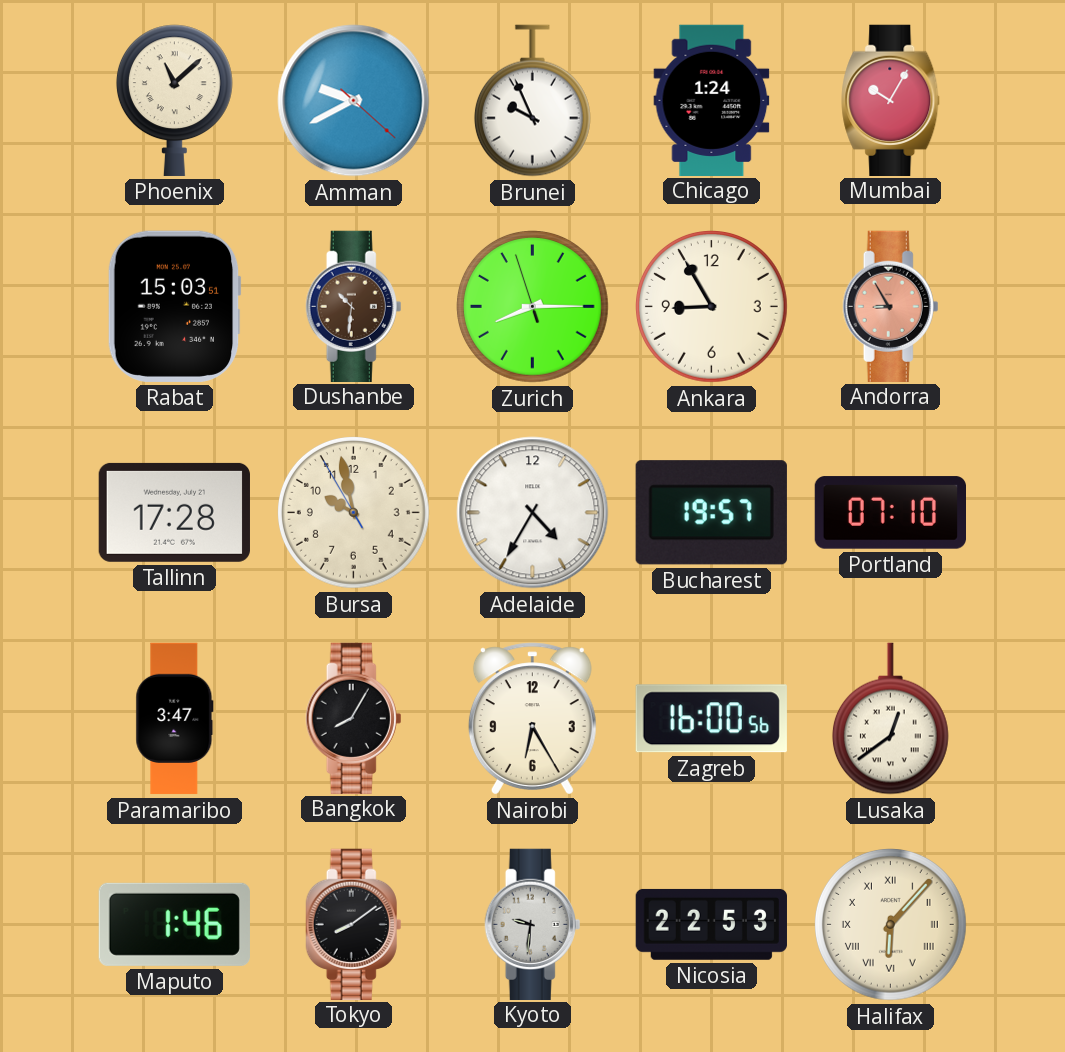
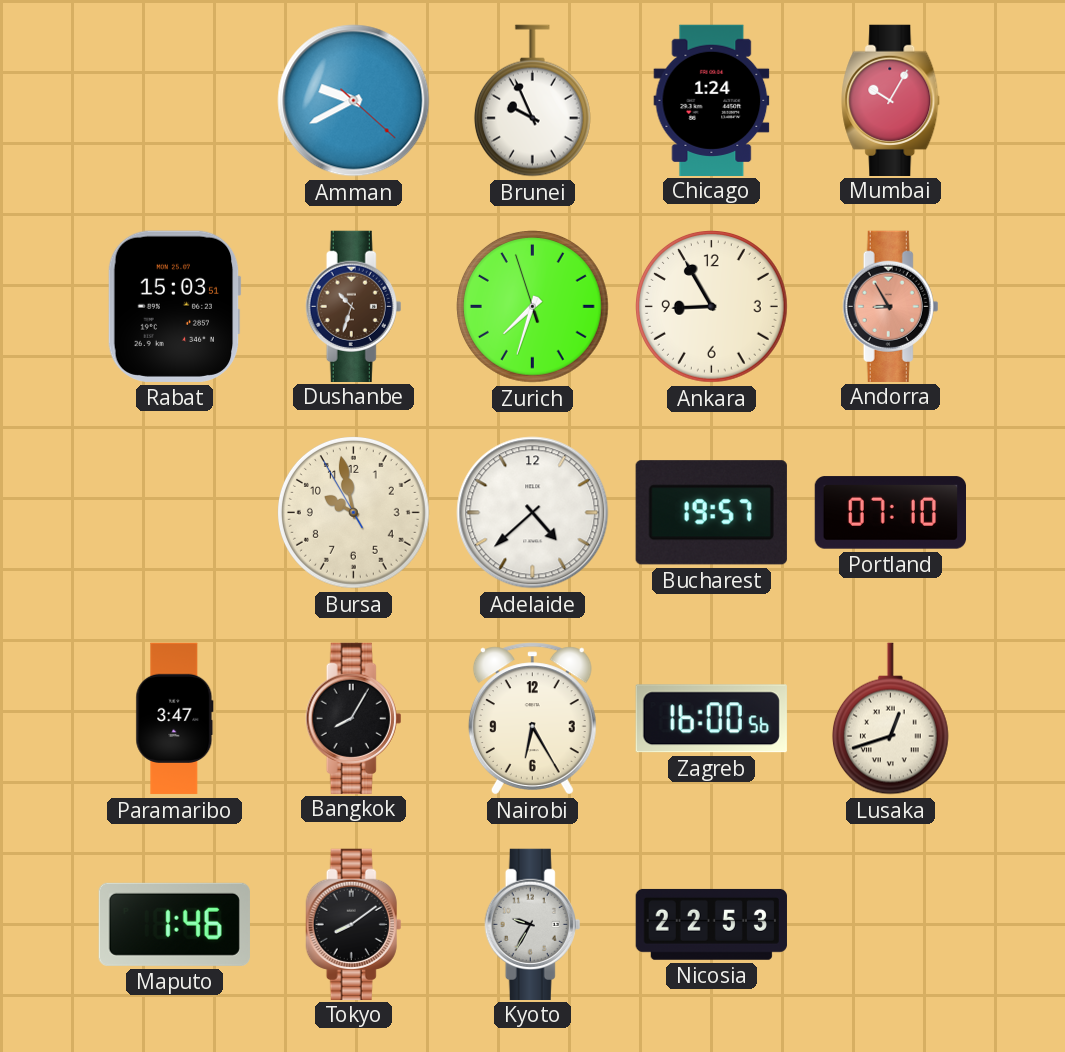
Phoenix: 11:08 -> none (174, 100)
Dushanbe: 10:31 -> 10:33 (354, 306)
Zurich: 8:14 -> 7:32 (533, 307)
Tallinn: 17:28 -> none (174, 512)
Adelaide: 4:35 -> 4:38 (533, 513)
Lusaka: 12:39 -> 12:42 (890, 719)
Kyoto: 9:31 -> 9:35 (533, 924)
Halifax: 6:07 -> none (891, 925)
